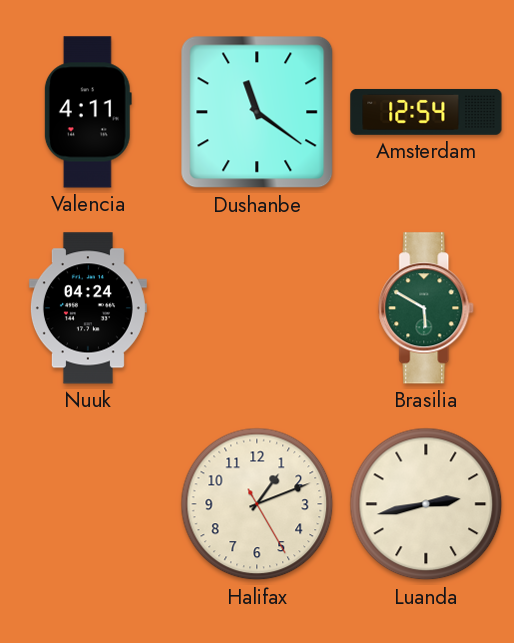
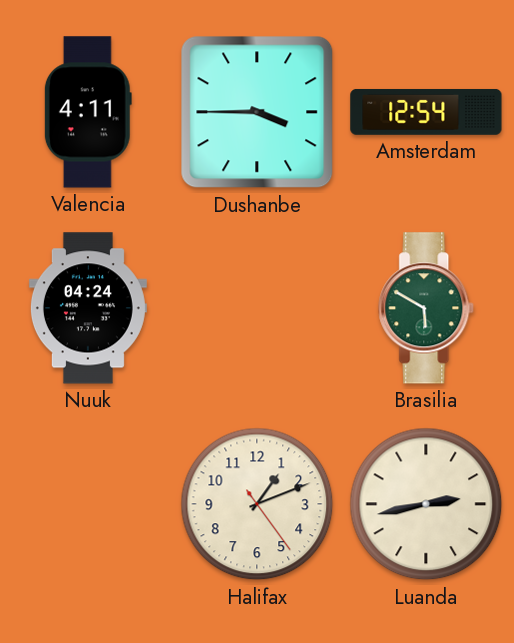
Dushanbe: 11:21 -> 3:45 (257, 112)
Halifax: 1:11:25 -> 1:11:24 (257, 504)
